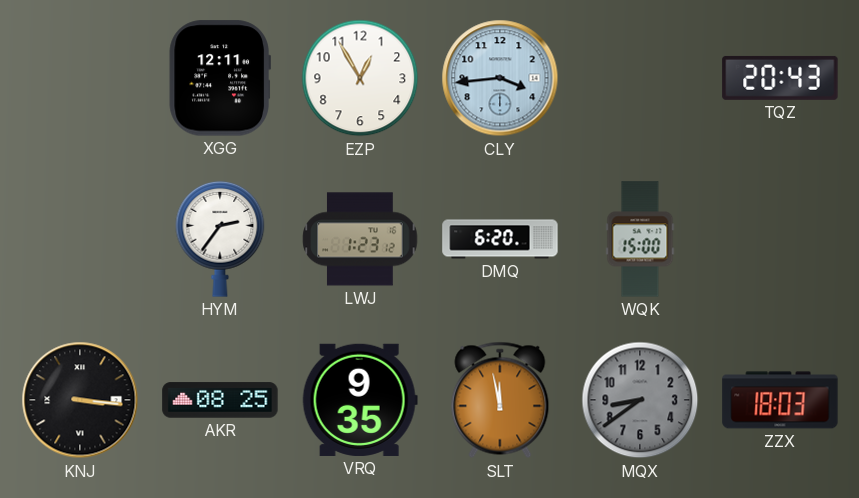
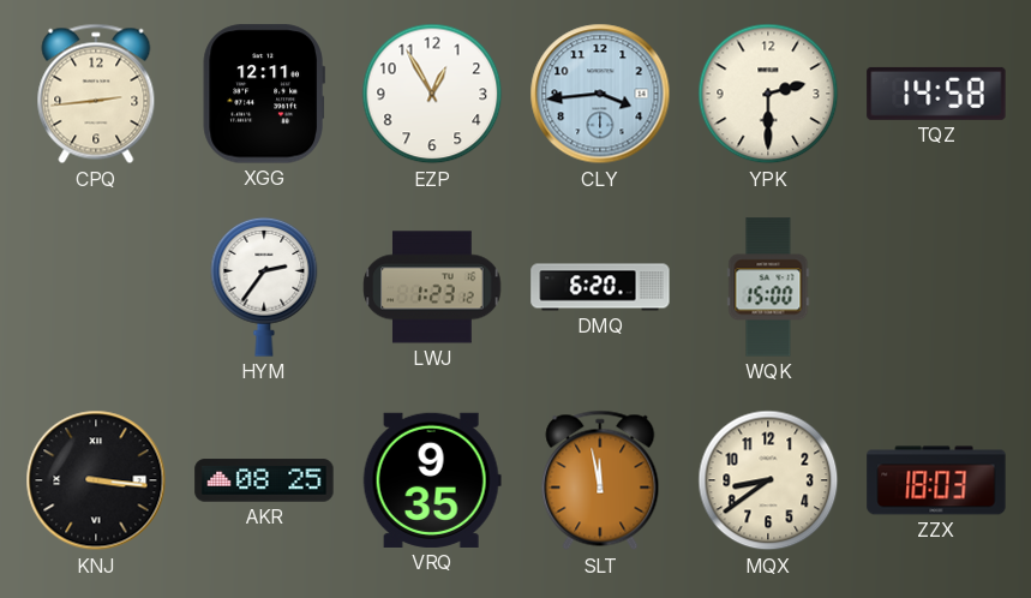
CPQ: none -> 2:44 (96, 94)
YPK: none -> 2:30 (768, 94)
TQZ: 20:43 -> 14:58 (936, 94)
MQX dial: grey -> cream (768, 480)
